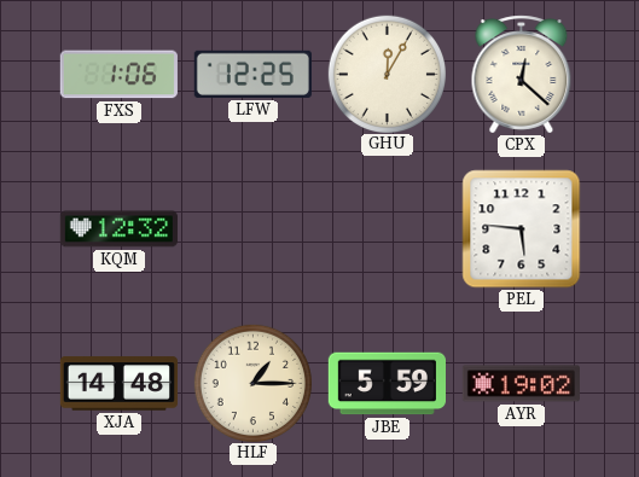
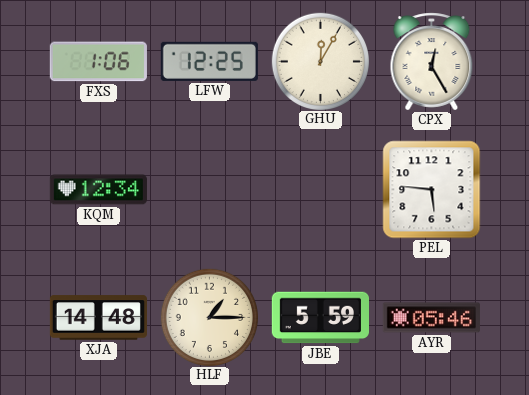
CPX: 12:22 -> 12:25 (432, 62)
KQM: 12:32 -> 12:34 (98, 190)
AYR: 19:02 -> 05:46 (431, 318)
